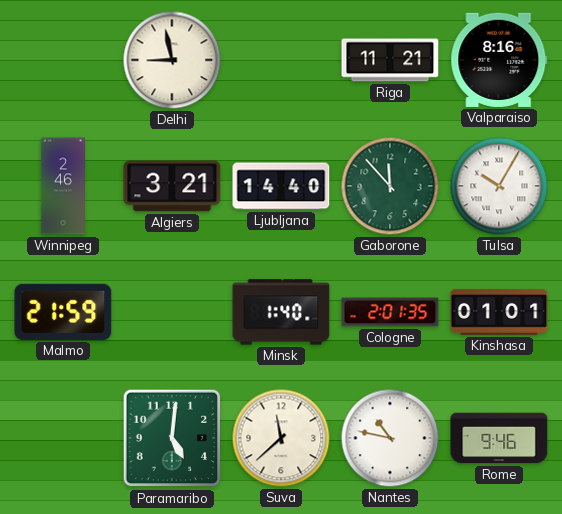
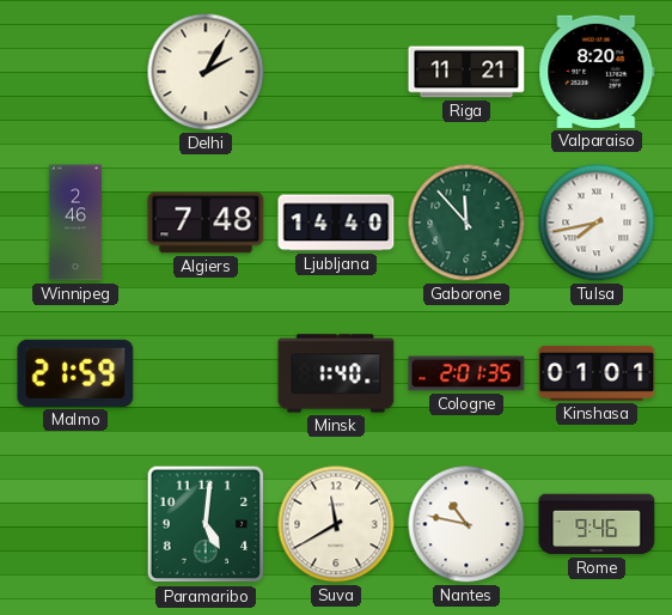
Delhi: 8:58 -> 2:05 (206, 72)
Valparaiso: 8:16 -> 8:20 (597, 72)
Algiers: 3:21 -> 7:48 (206, 223)
Tulsa: 10:05 -> 7:43 (597, 223)
Suva: 11:38 -> 11:40 (336, 524)
